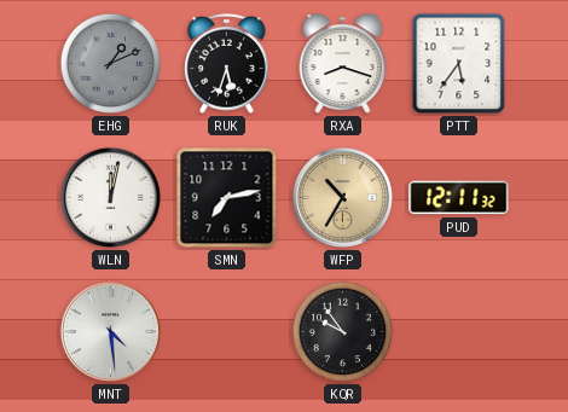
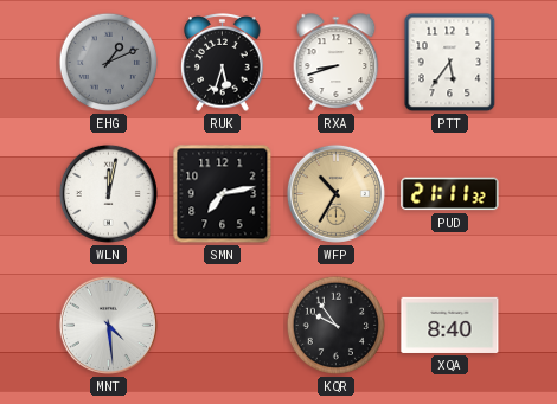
RXA: 8:18 -> 8:42 (337, 63)
PUD: 12:11 -> 21:11 (450, 194)
XQA: none -> 8:40 (450, 325)
